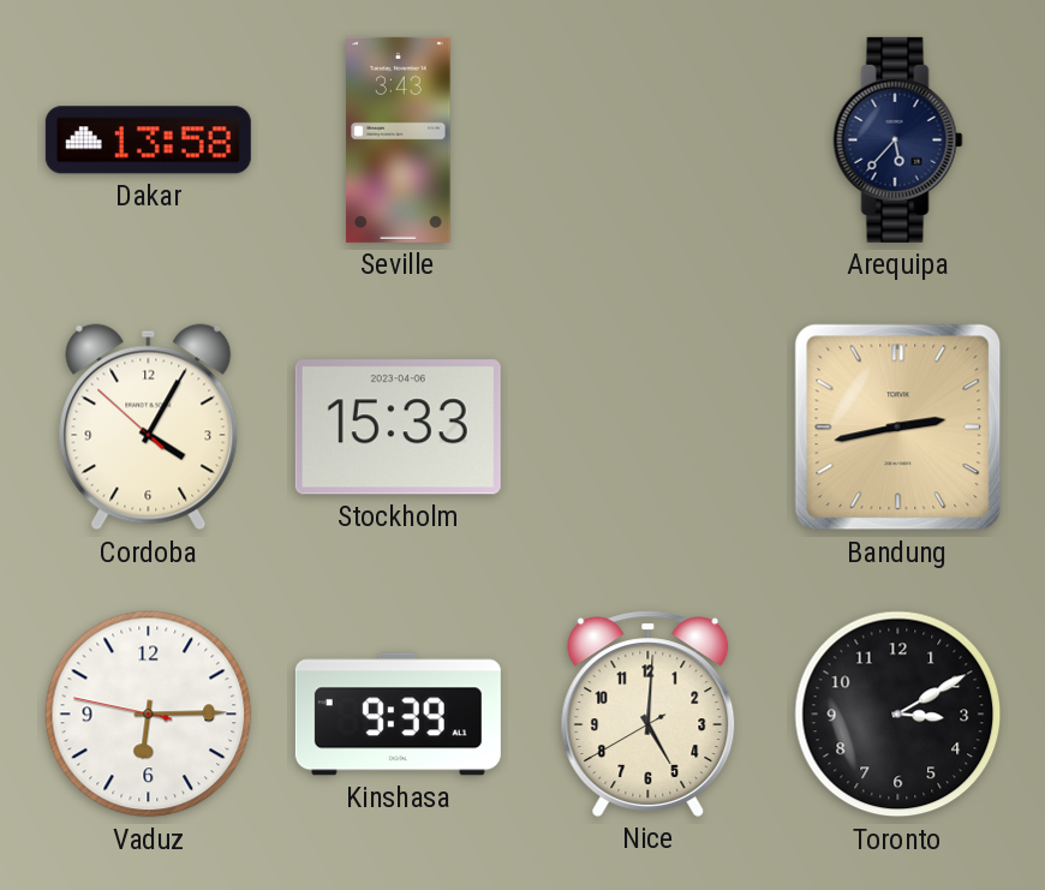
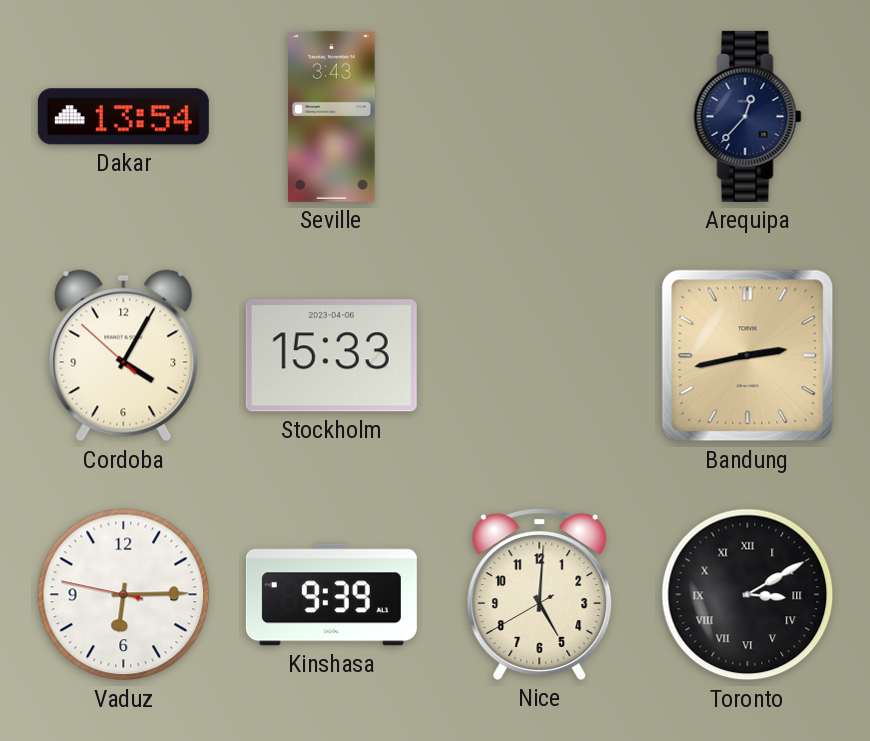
Dakar: 13:58 -> 13:54 (123, 117)
Arequipa: 5:37 -> 12:37 (748, 116)
Toronto numerals: Arabic -> Roman (748, 595)
